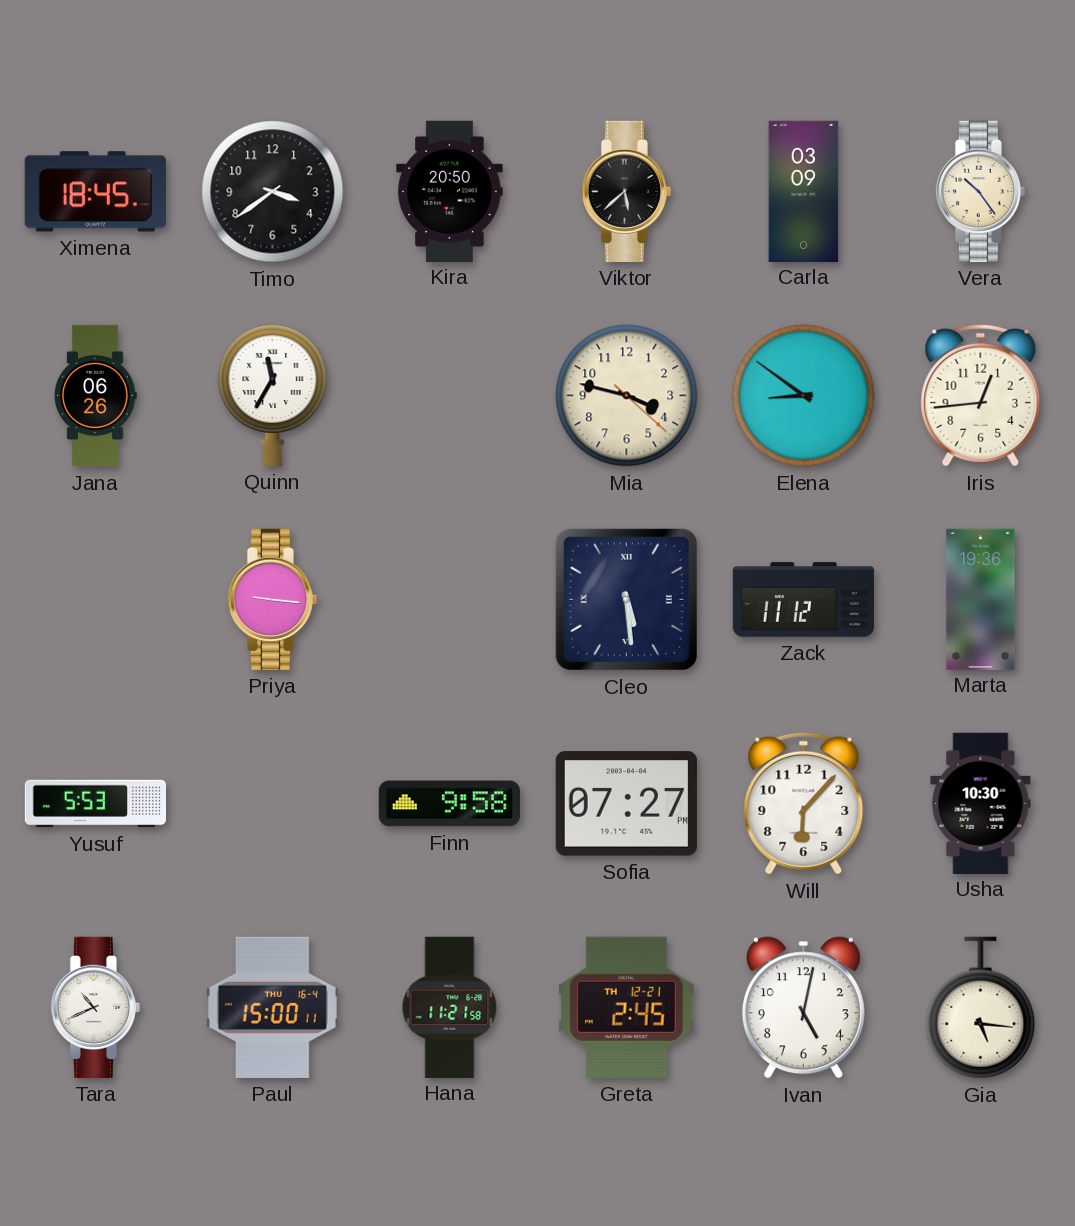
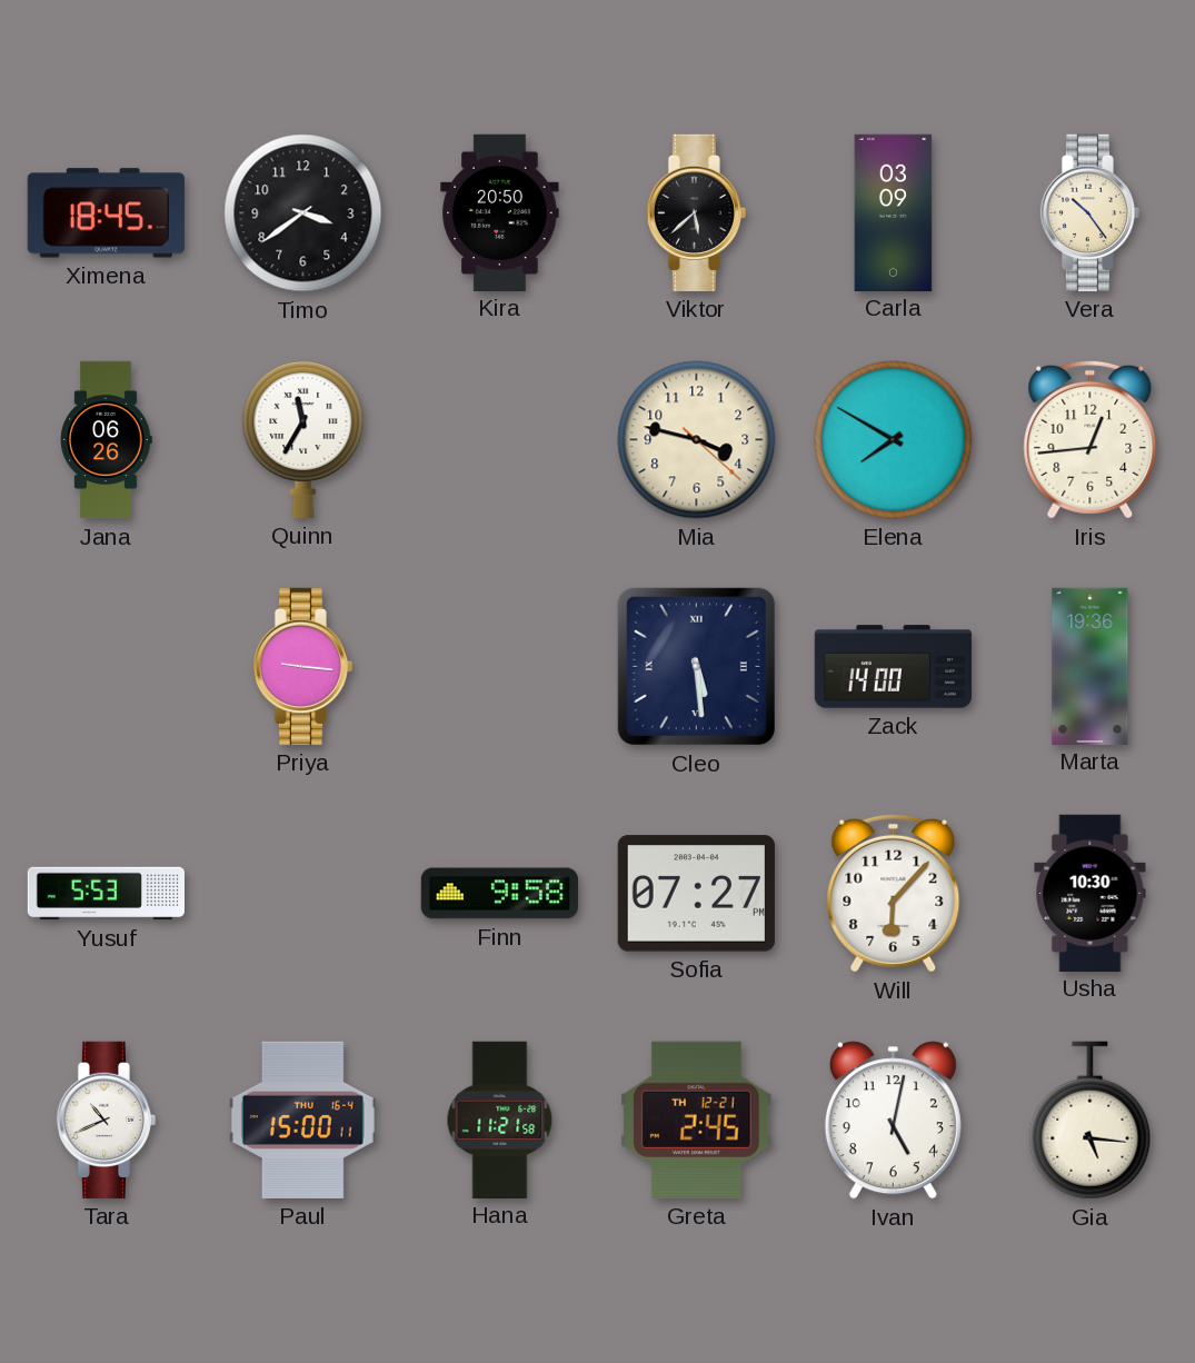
Elena: 8:51 -> 7:50 (894, 440)
Zack: 11:12 -> 14:00 (893, 667)
